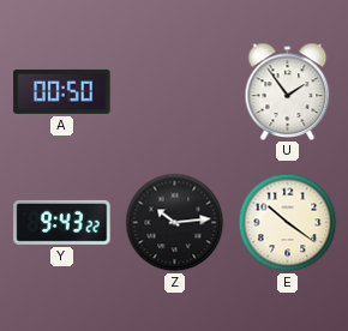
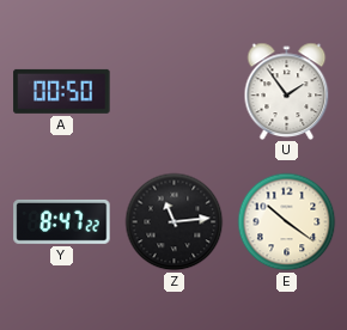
Y: 9:43 -> 8:47 (62, 221)
Z: 10:14 -> 11:14 (175, 222)
